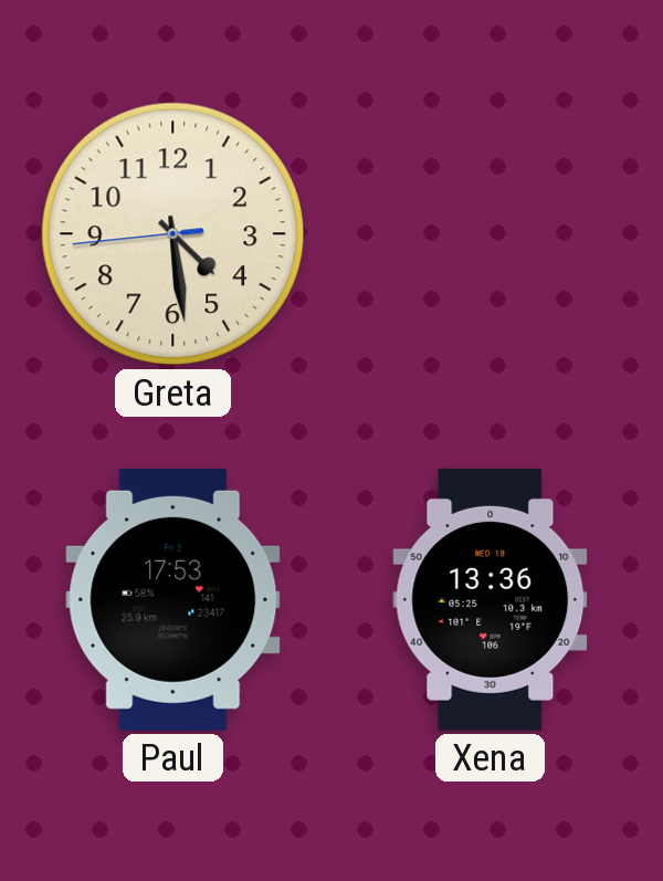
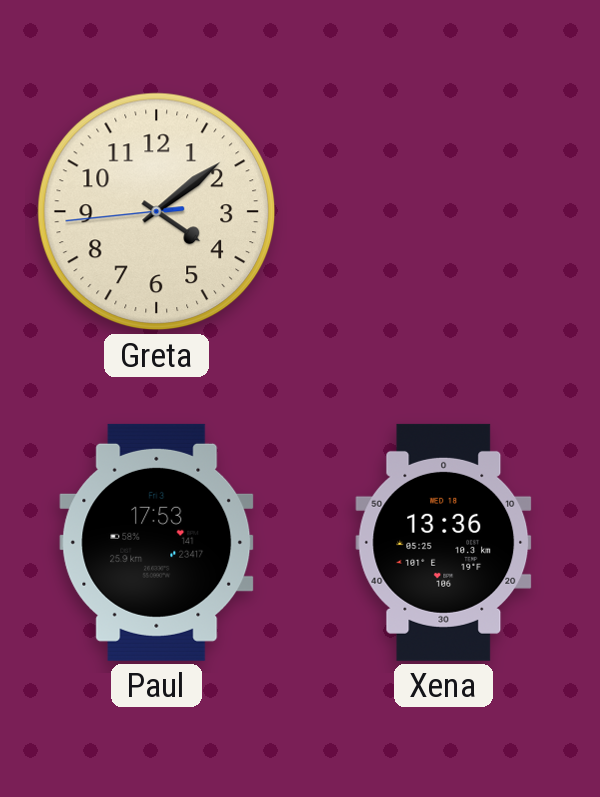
Greta: 4:28 -> 4:08 (157, 212)
